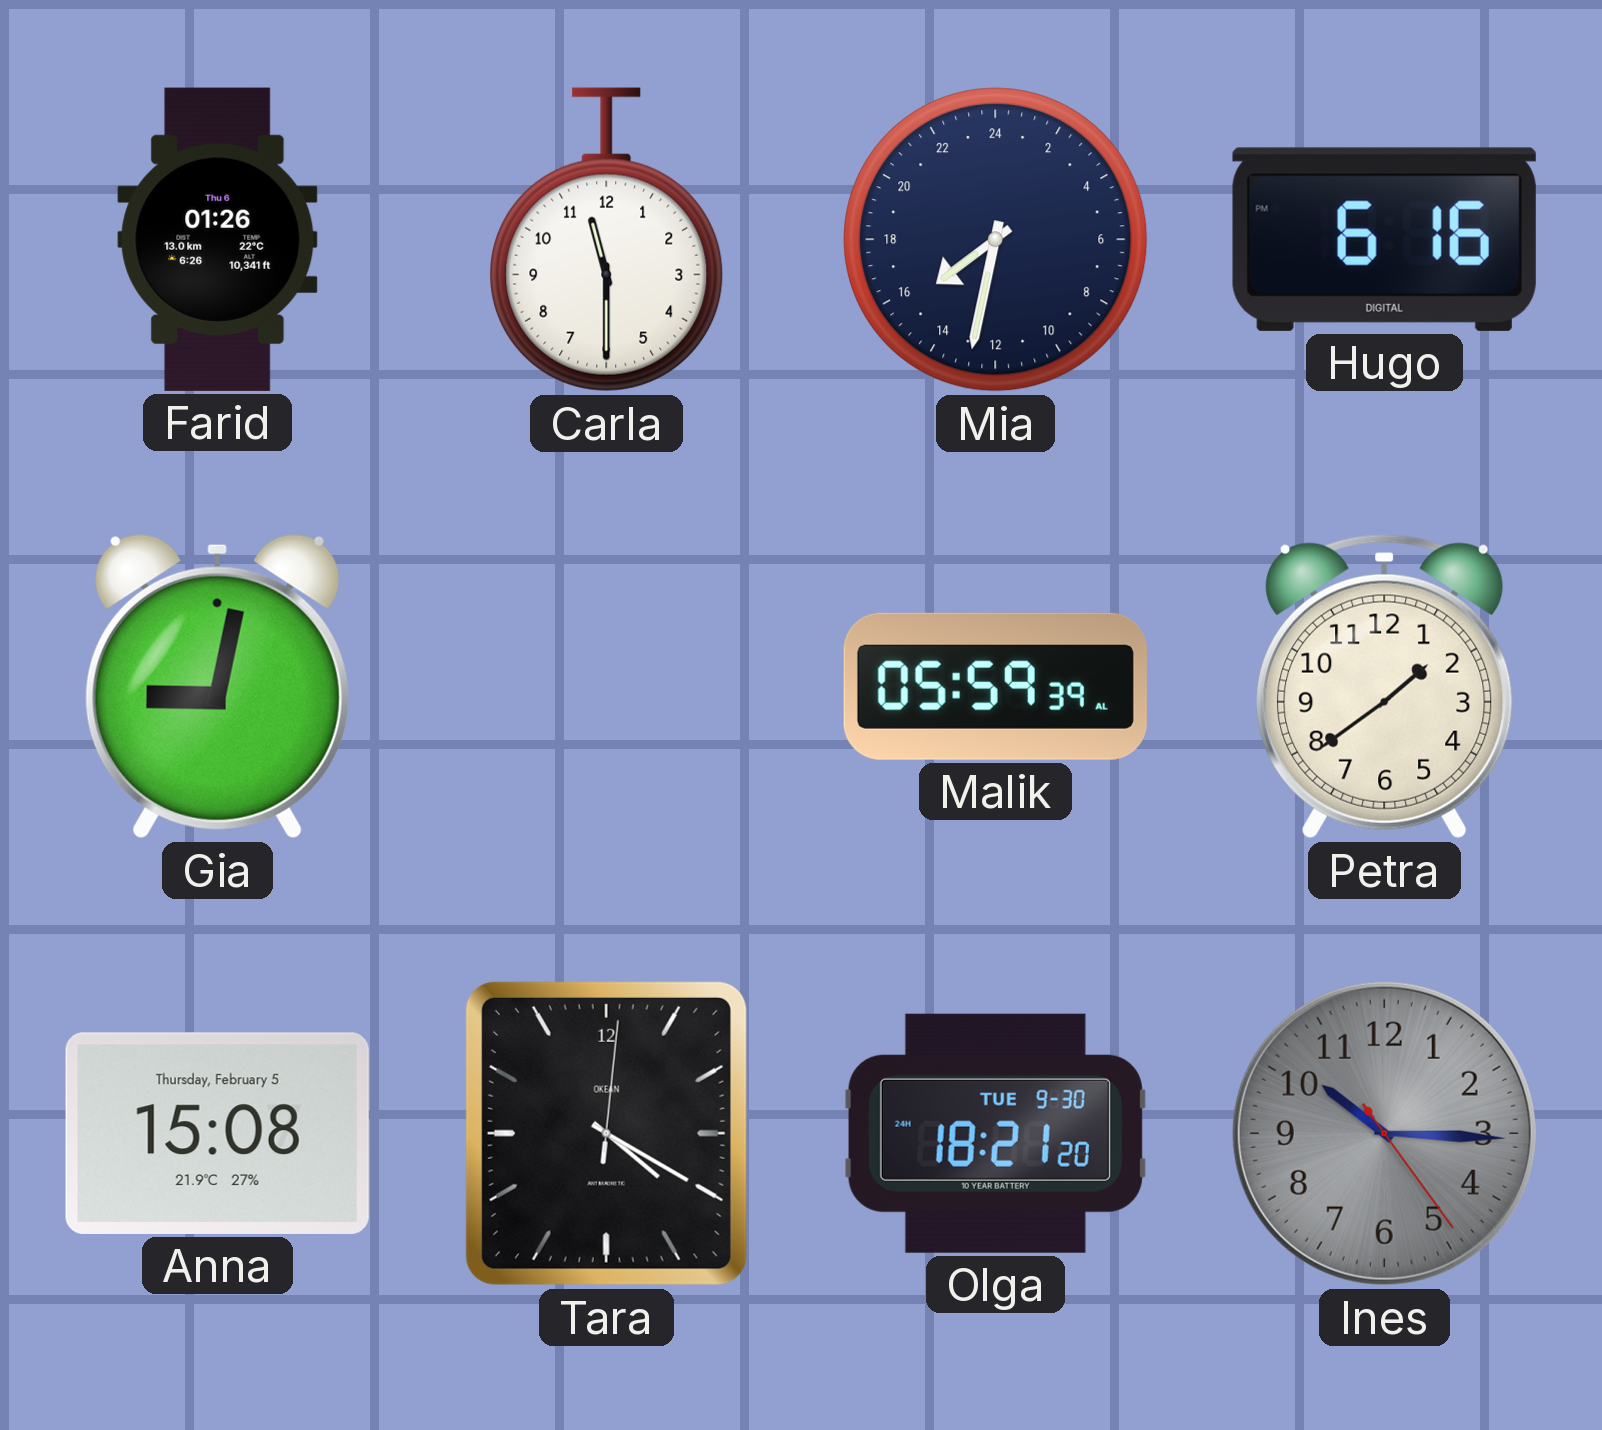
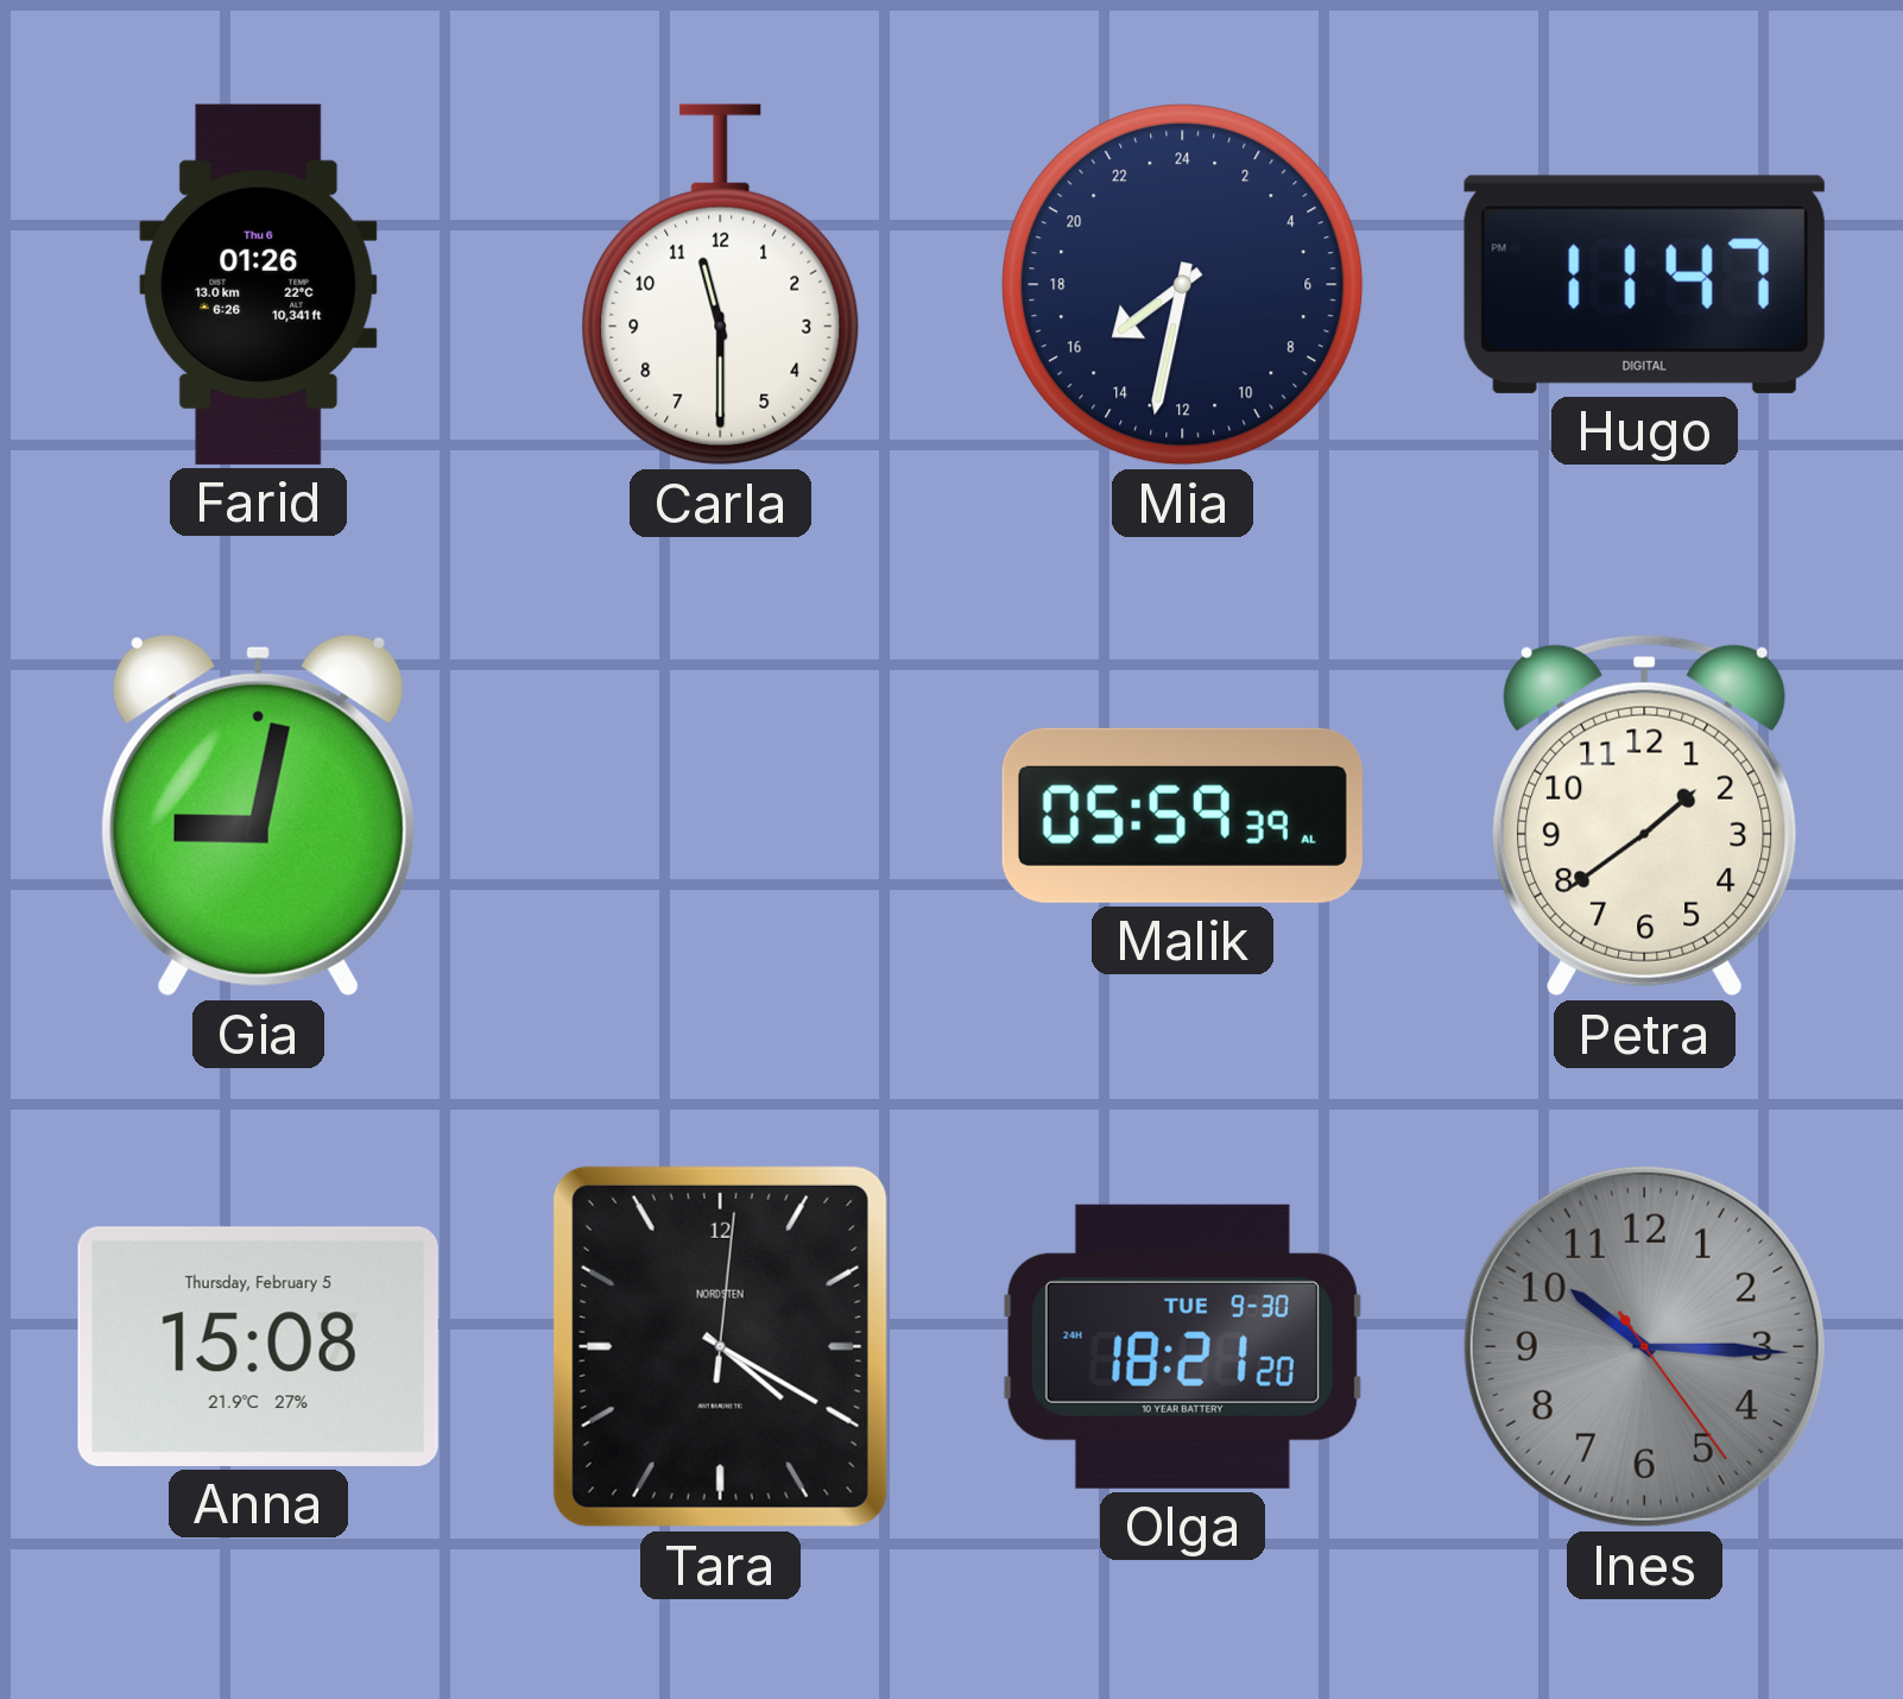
Hugo: 6:16 -> 11:47 (1644, 284)
Tara brand: OKEAN -> NORDSTEN (720, 1346)
